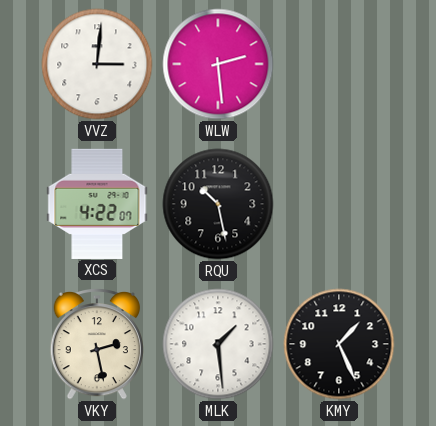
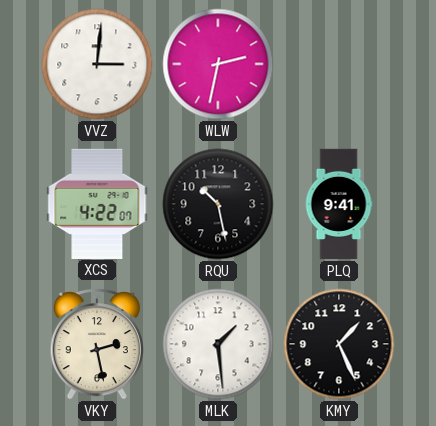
WLW: 2:29 -> 2:32 (218, 64)
PLQ: none -> 9:41 (339, 204)
